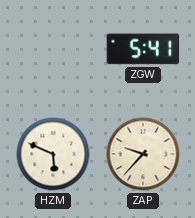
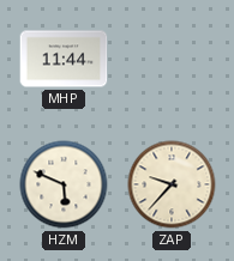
MHP: none -> 11:44 (64, 59)
ZGW: 5:41 -> none (143, 49)
